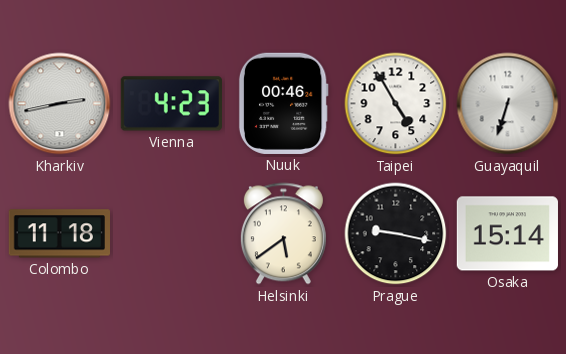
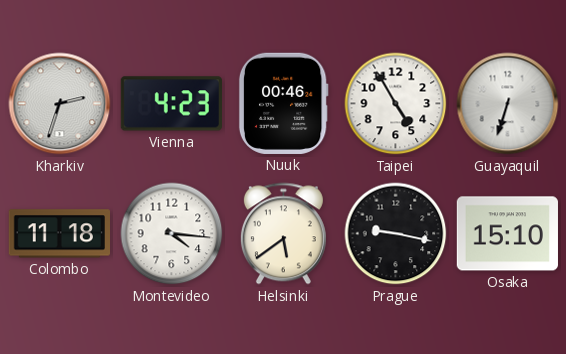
Kharkiv: 2:43 -> 2:33 (60, 104)
Montevideo: none -> 4:16 (172, 234)
Osaka: 15:14 -> 15:10 (507, 234)
